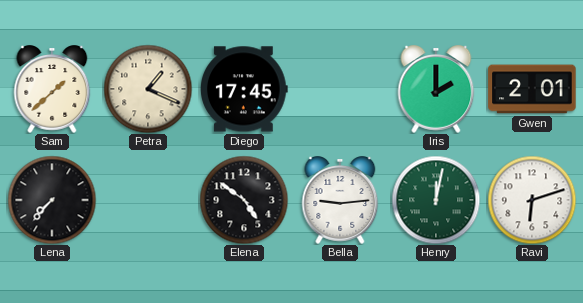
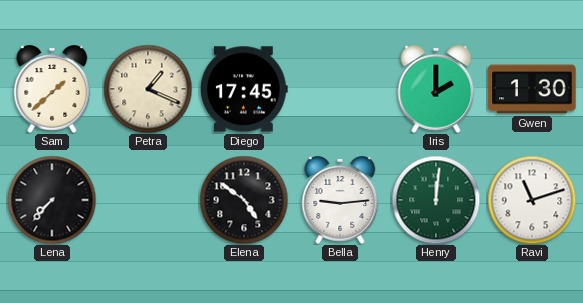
Gwen: 2:01 -> 1:30 (532, 89)
Henry: 12:02 -> 12:01 (436, 200)
Ravi: 6:12 -> 11:12 (532, 200)
